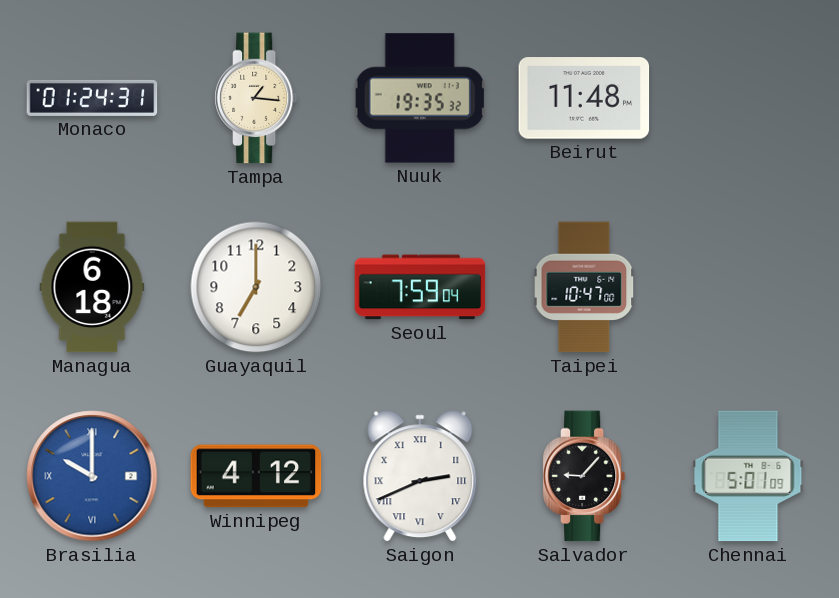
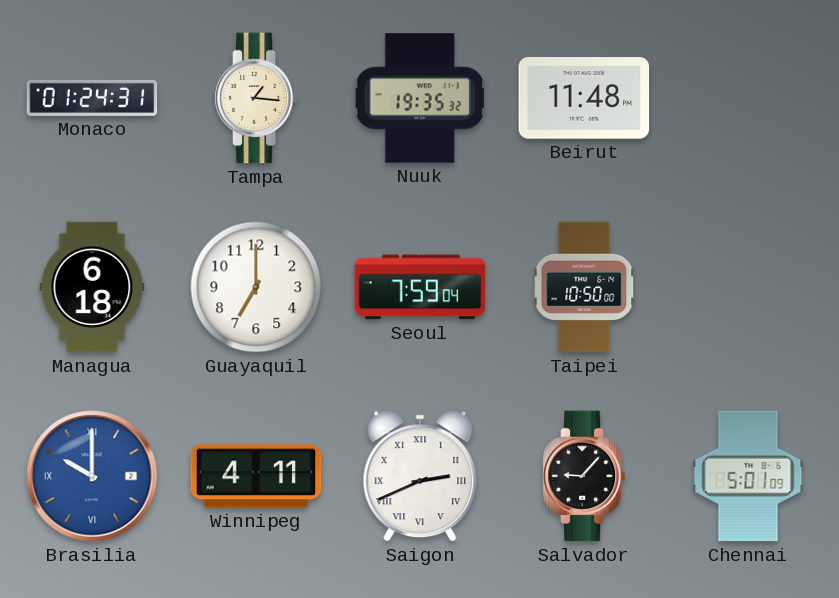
Taipei: 10:47 -> 10:50 (584, 287)
Winnipeg: 4:12 -> 4:11 (256, 476)
